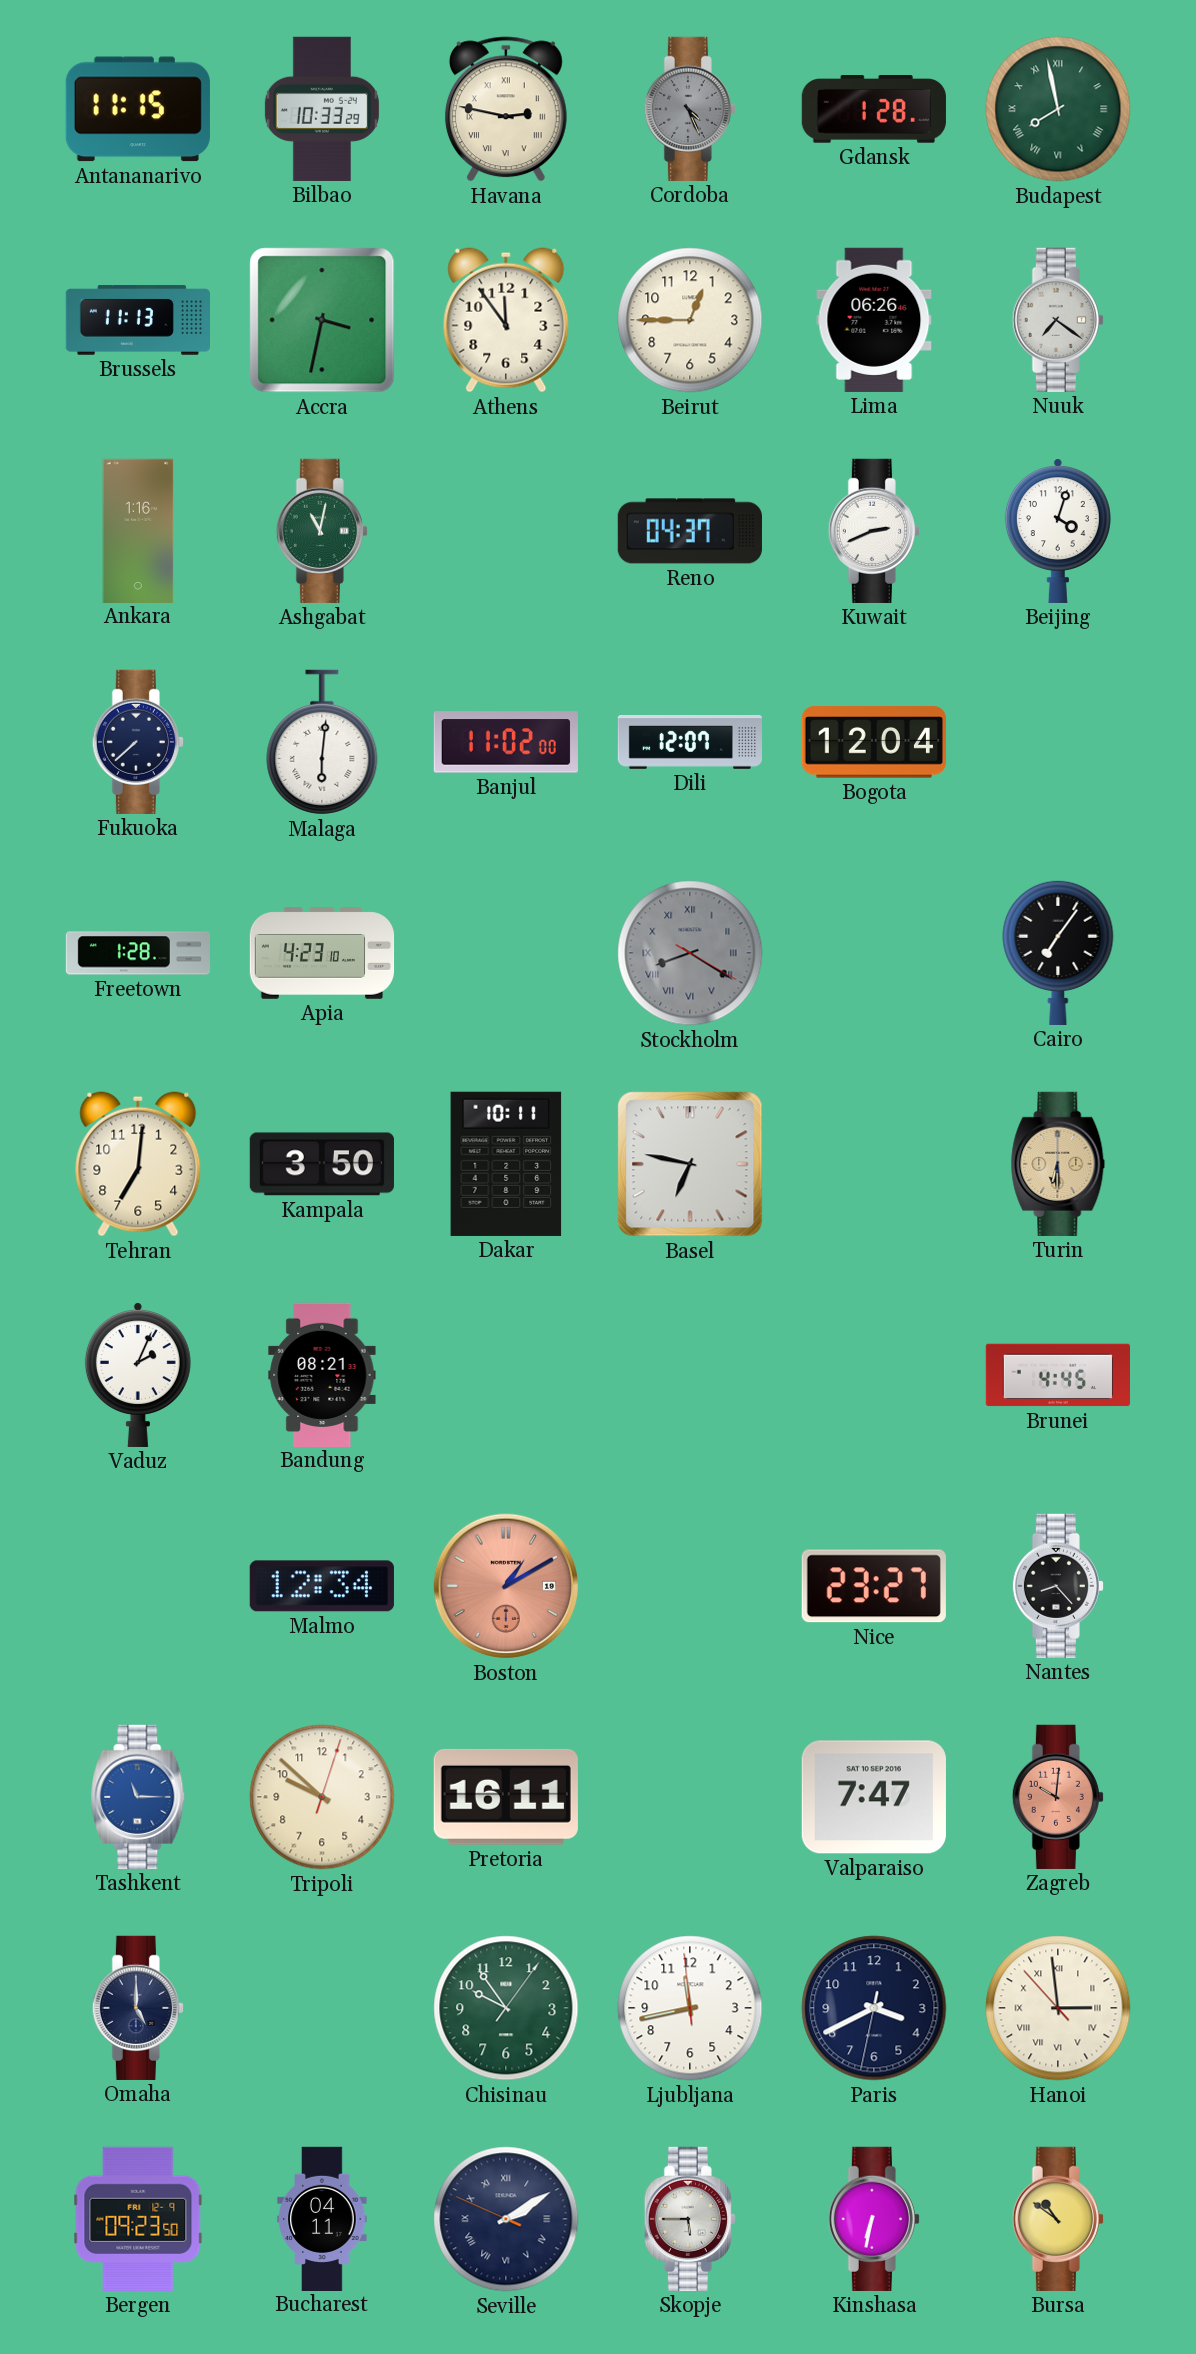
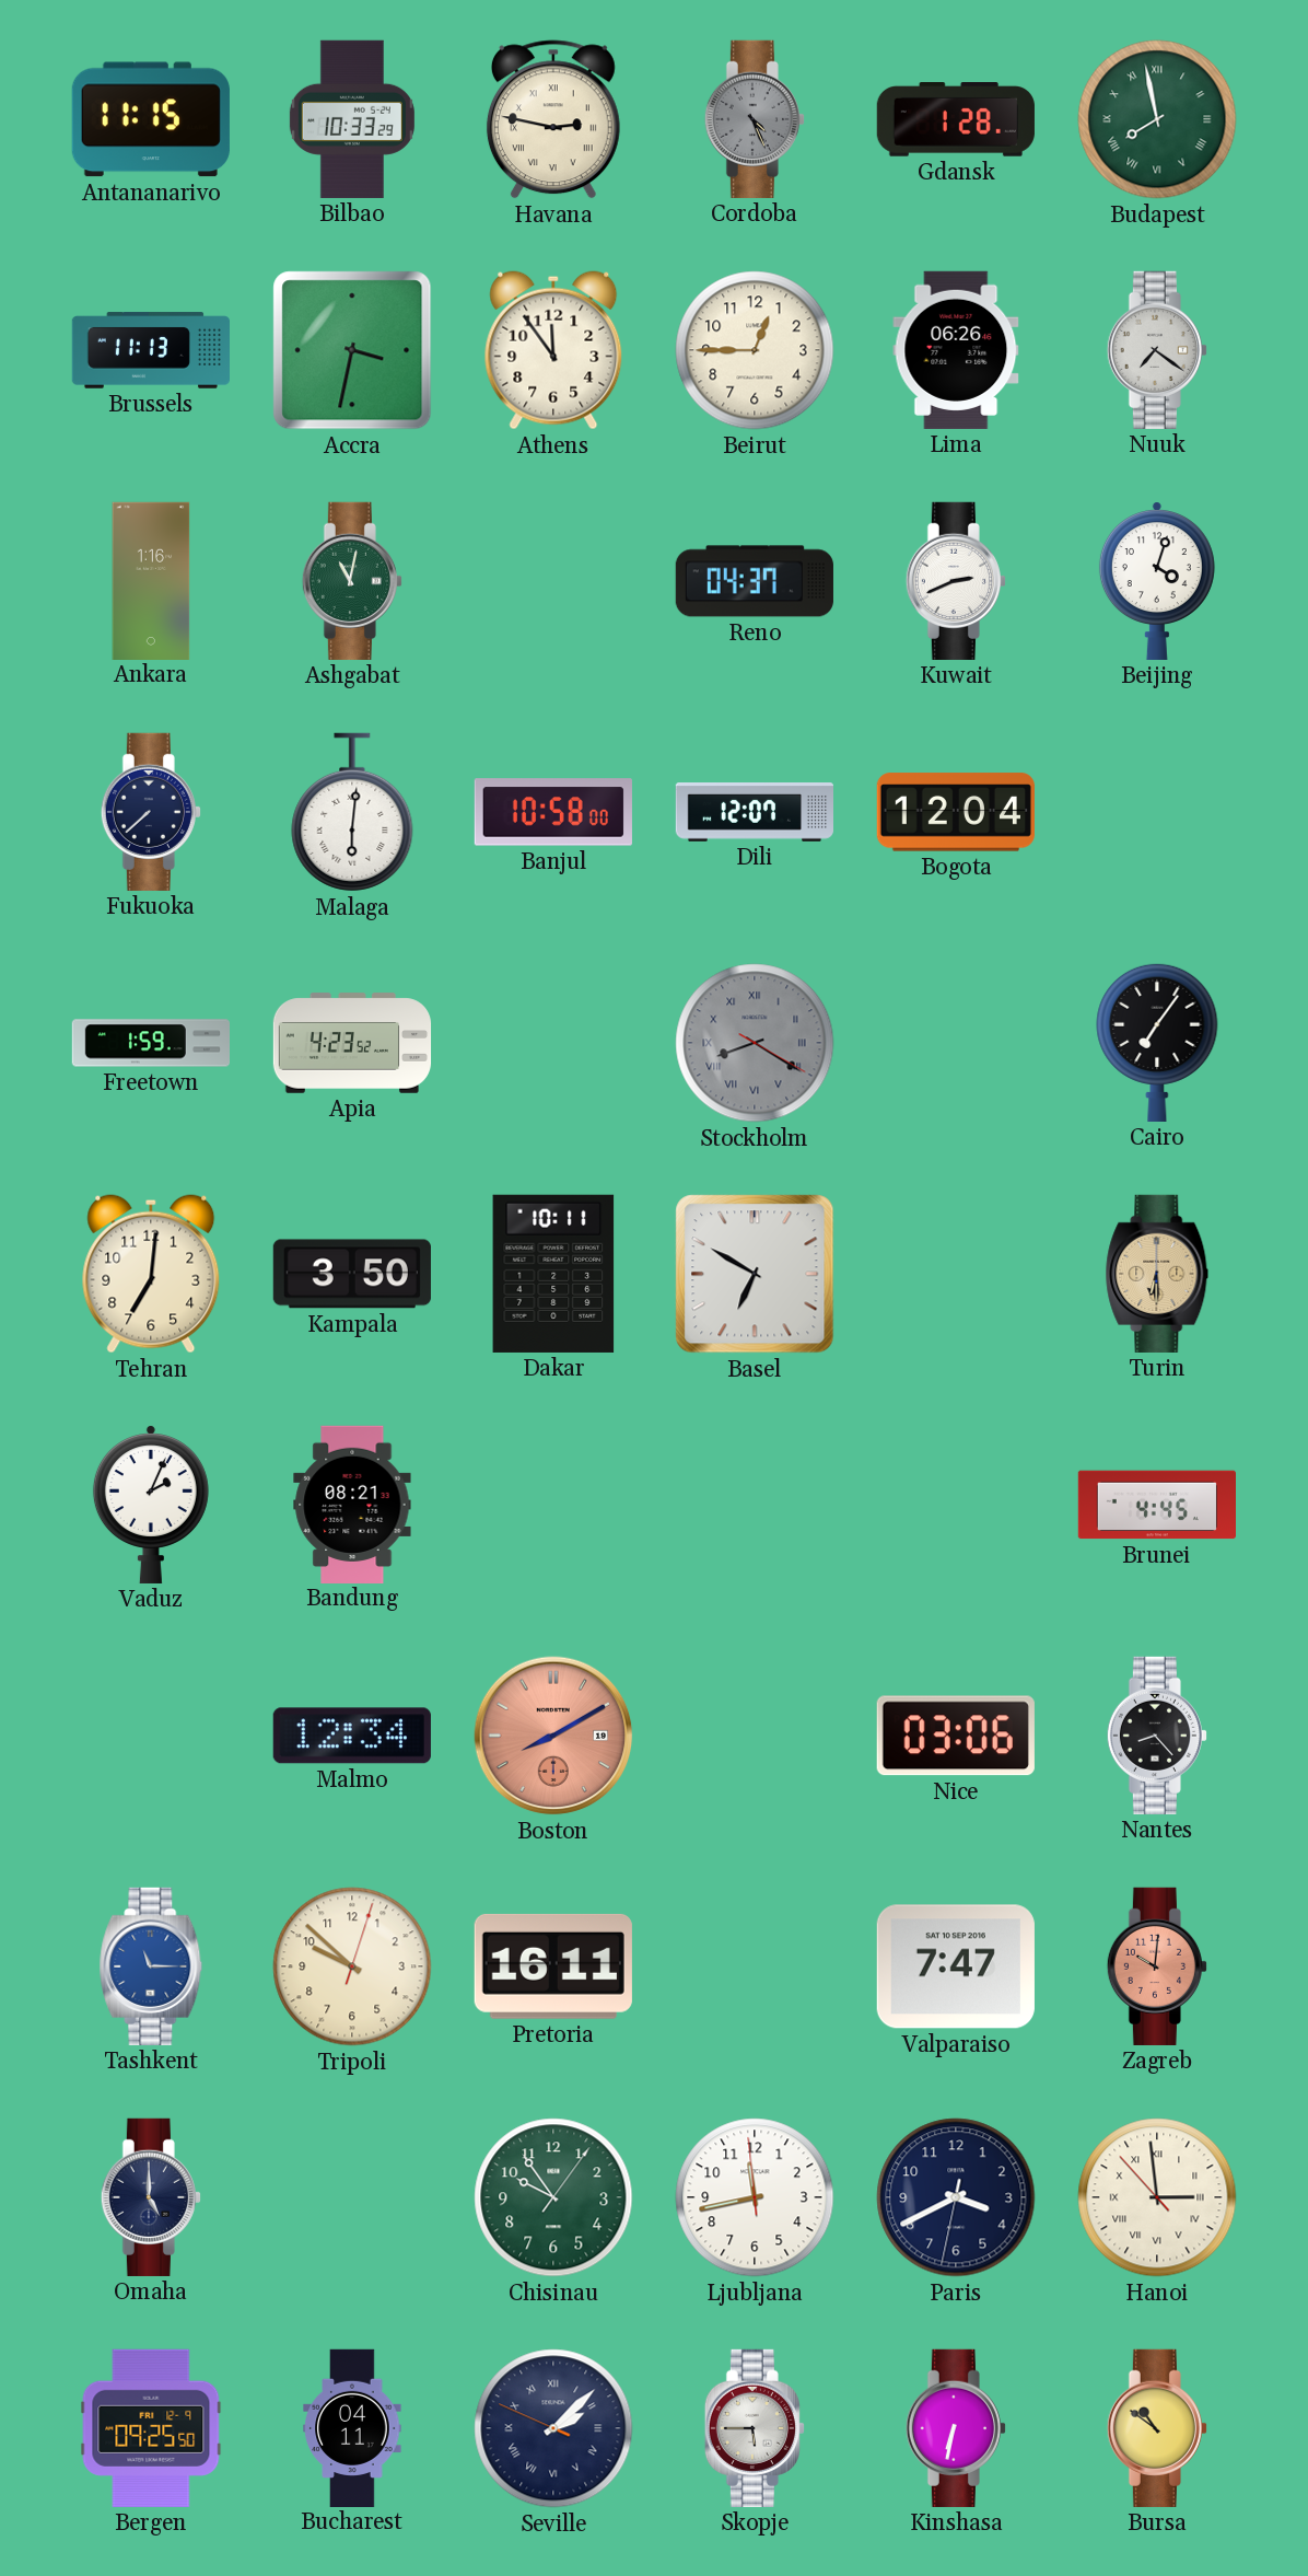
Banjul: 11:02 -> 10:58 (553, 812)
Freetown: 1:28 -> 1:59 (150, 1043)
Apia: 4:23:10 -> 4:23:52 (352, 1043)
Basel: 6:47 -> 6:50 (755, 1274)
Boston: 1:10 -> 8:10 (553, 1736)
Nice: 23:27 -> 03:06 (956, 1736)
Bergen: 09:23 -> 09:25 (151, 2428)
Seville: 2:09 -> 2:07 (553, 2428)
